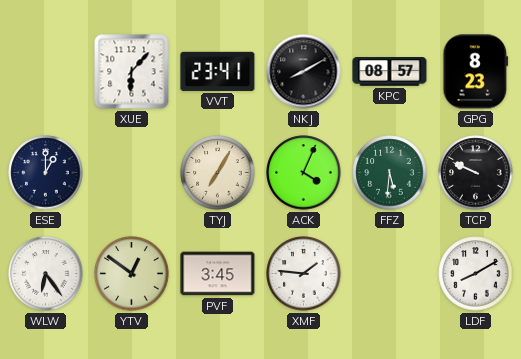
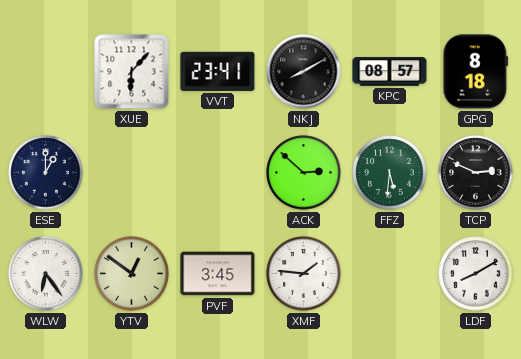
GPG: 8:23 -> 8:18 (476, 72)
TYJ: 7:05 -> none (218, 173)
ACK: 4:04 -> 2:52 (304, 173)
TCP: 9:49 -> 2:49 (476, 173)
